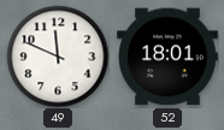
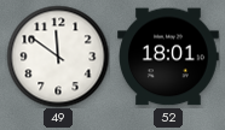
49: 11:49 -> 11:51 (58, 57)
